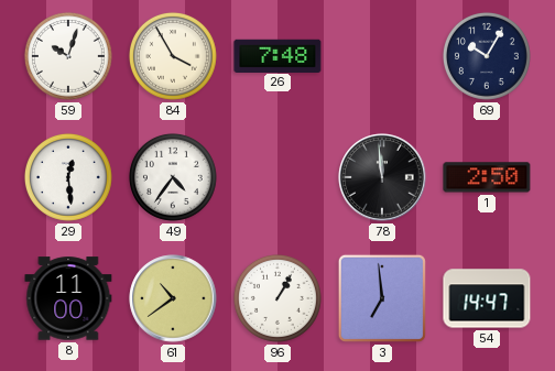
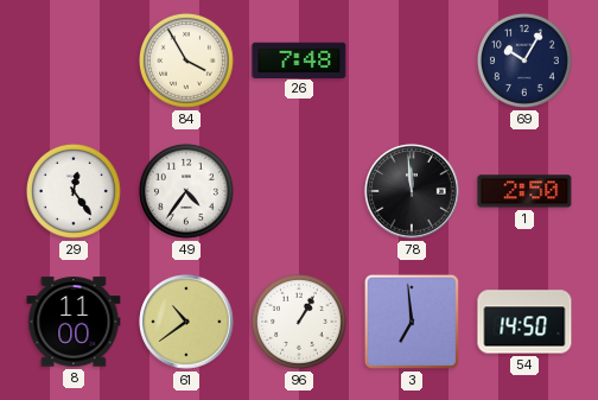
59: 10:03 -> none (68, 56)
29: 12:29 -> 12:24 (74, 191)
54: 14:47 -> 14:50 (524, 322)
